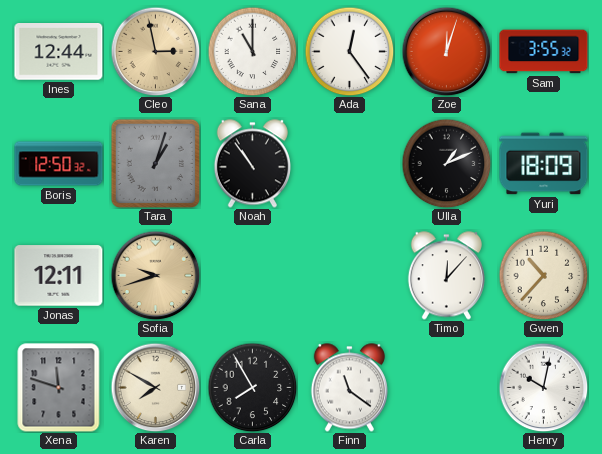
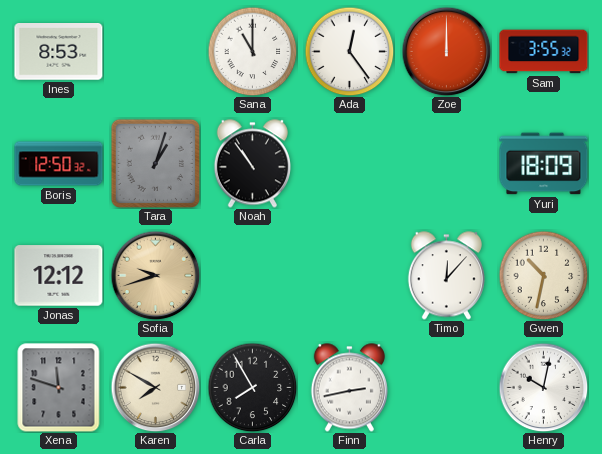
Ines: 12:44 -> 8:53 (59, 52)
Cleo: 2:58 -> none (155, 51)
Zoe: 12:03 -> 12:00 (446, 51)
Ulla: 1:11 -> none (446, 163)
Jonas: 12:11 -> 12:12 (59, 276)
Gwen: 10:37 -> 10:32 (543, 275)
Finn: 11:21 -> 2:43 (349, 388)
